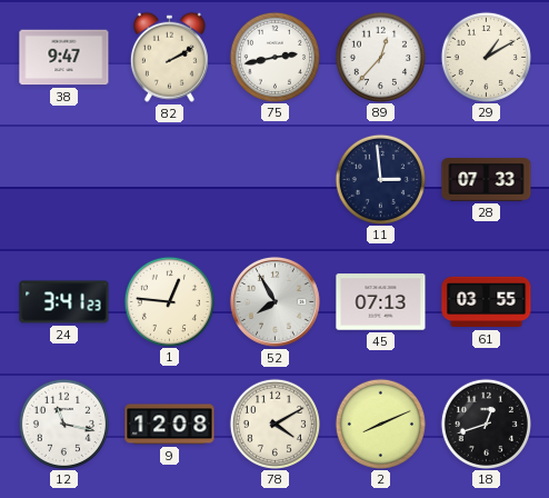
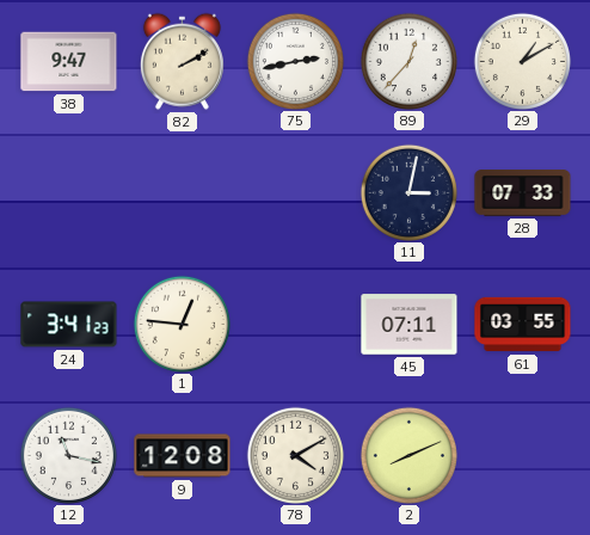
11: 2:59 -> 3:02 (408, 192)
52: 7:55 -> none (274, 301)
45: 07:13 -> 07:11 (410, 325)
18: 12:42 -> none (486, 424)
